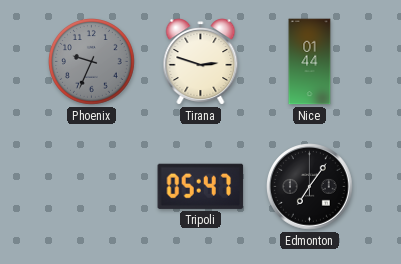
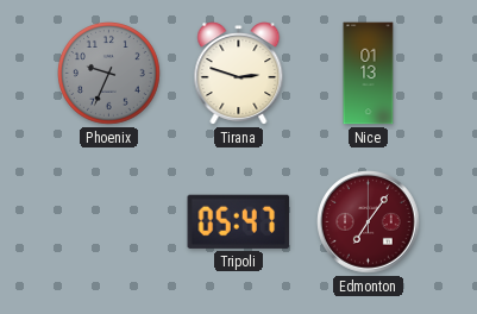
Nice: 01:44 -> 01:13 (369, 74)
Edmonton dial: black -> burgundy (369, 222)
